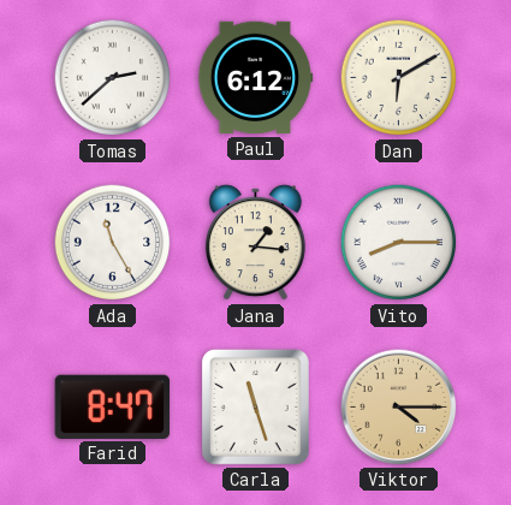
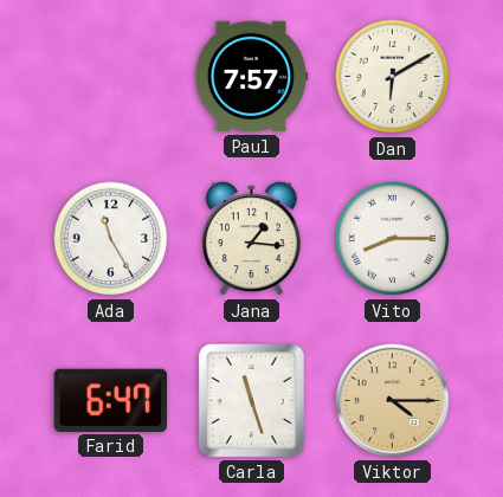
Tomas: 2:38 -> none (113, 78)
Paul: 6:12 -> 7:57 (251, 77)
Farid: 8:47 -> 6:47 (111, 400)
